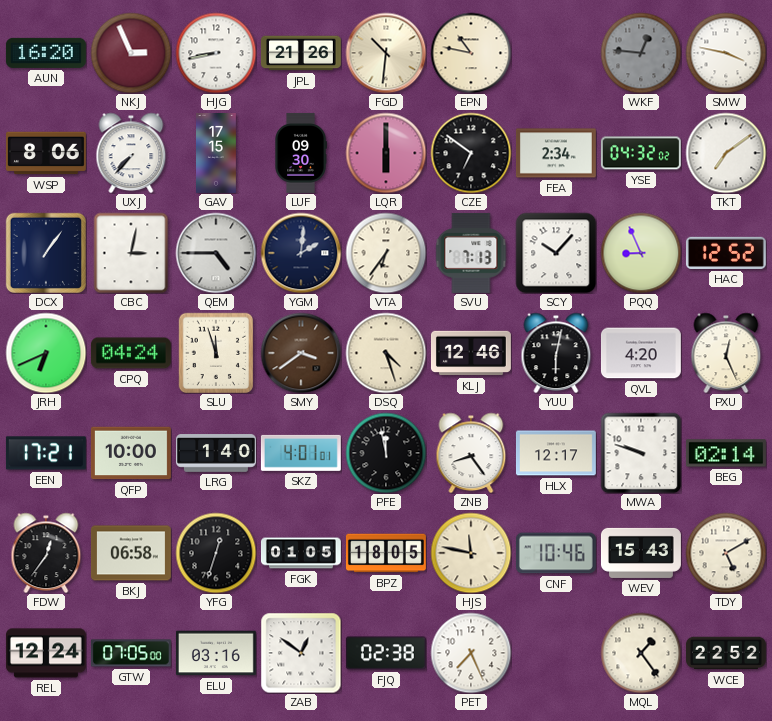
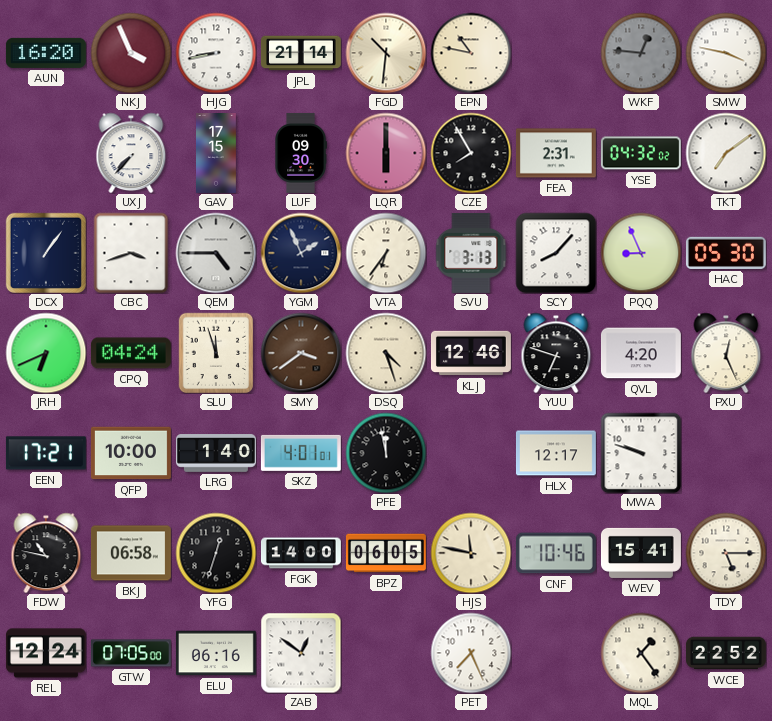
NKJ: 2:56 -> 3:56 (131, 53)
JPL: 21:26 -> 21:14 (301, 53)
WSP: 8:06 -> none (46, 153)
CZE: 6:51 -> 7:55 (471, 153)
FEA: 2:34 -> 2:31 (556, 153)
CBC: 3:02 -> 3:42 (131, 253)
YGM: 2:01 -> 1:56 (301, 253)
SVU: 7:13 -> 3:13 (471, 253)
SCY: 10:07 -> 8:07 (556, 253)
HAC: 12:52 -> 05:30 (726, 253)
YUU: 6:02 -> 6:48 (556, 353)
ZNB: 8:24 -> none (471, 453)
BEG: 02:14 -> none (726, 453)
FDW: 12:36 -> 10:47 (46, 553)
FGK: 01:05 -> 14:00 (301, 553)
BPZ: 18:05 -> 06:05 (386, 553)
WEV: 15:43 -> 15:41 (641, 553)
TDY: 5:10 -> 5:15 (726, 553)
ELU: 03:16 -> 06:16 (216, 653)
FJQ: 02:38 -> none (386, 653)
